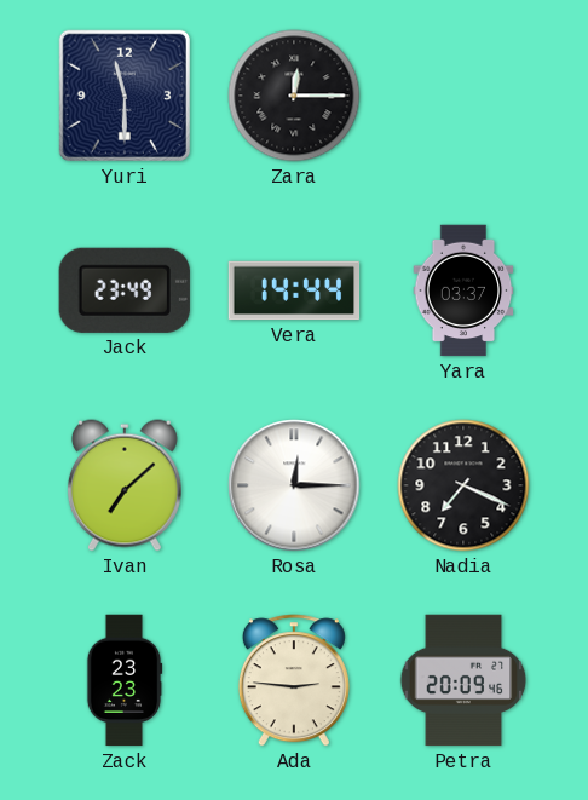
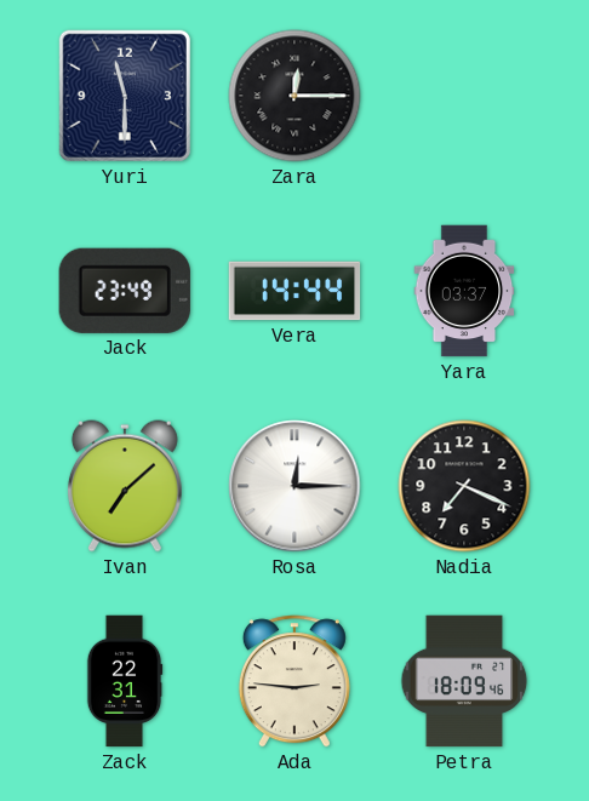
Zack: 23:23 -> 22:31 (125, 681)
Petra: 20:09 -> 18:09 (464, 681)
